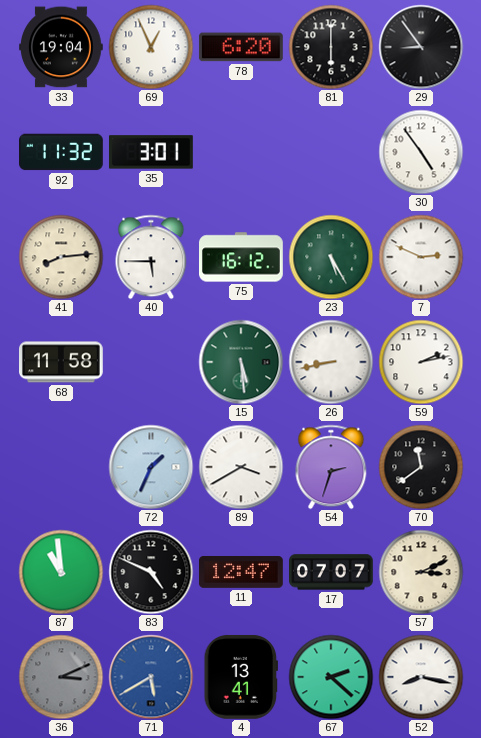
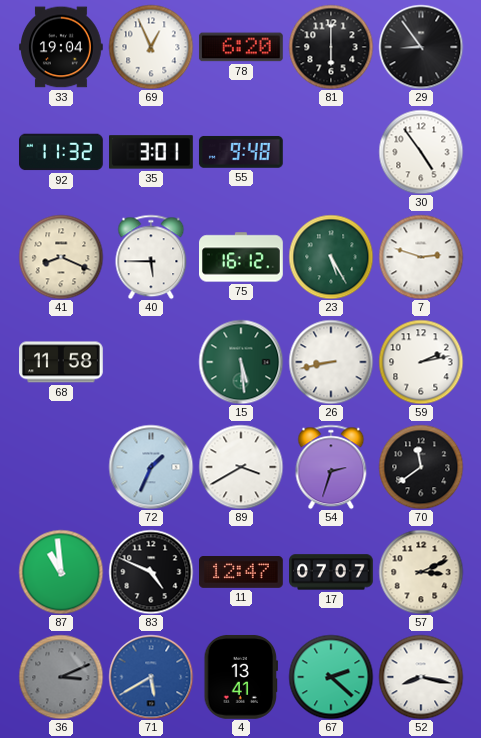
55: none -> 9:48 (241, 152)
41: 8:14 -> 8:19 (61, 257)
7: 2:49 -> 2:48 (421, 257)
